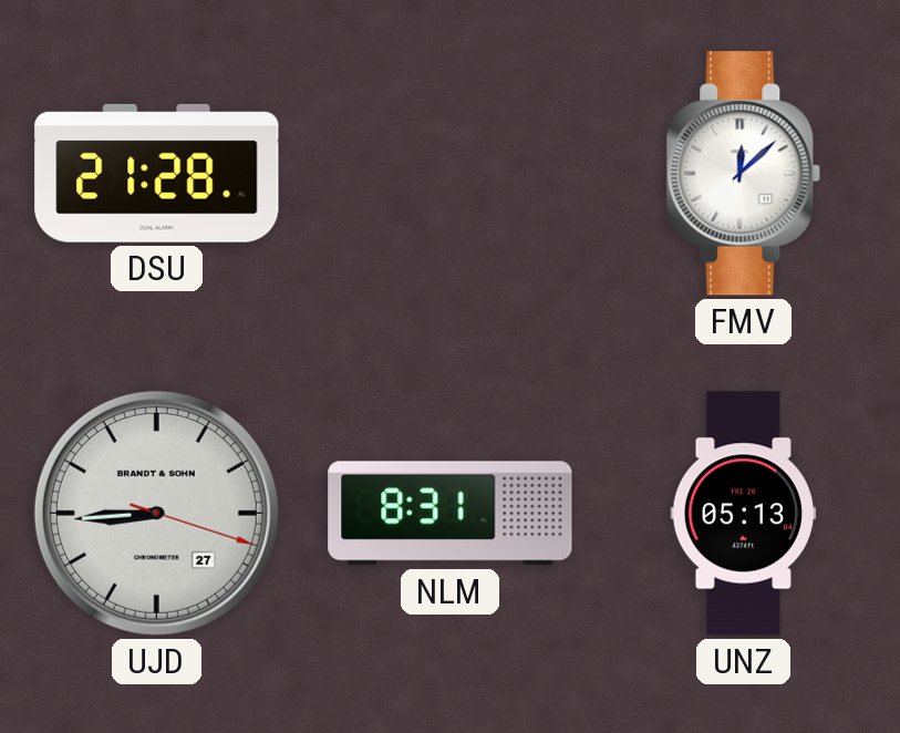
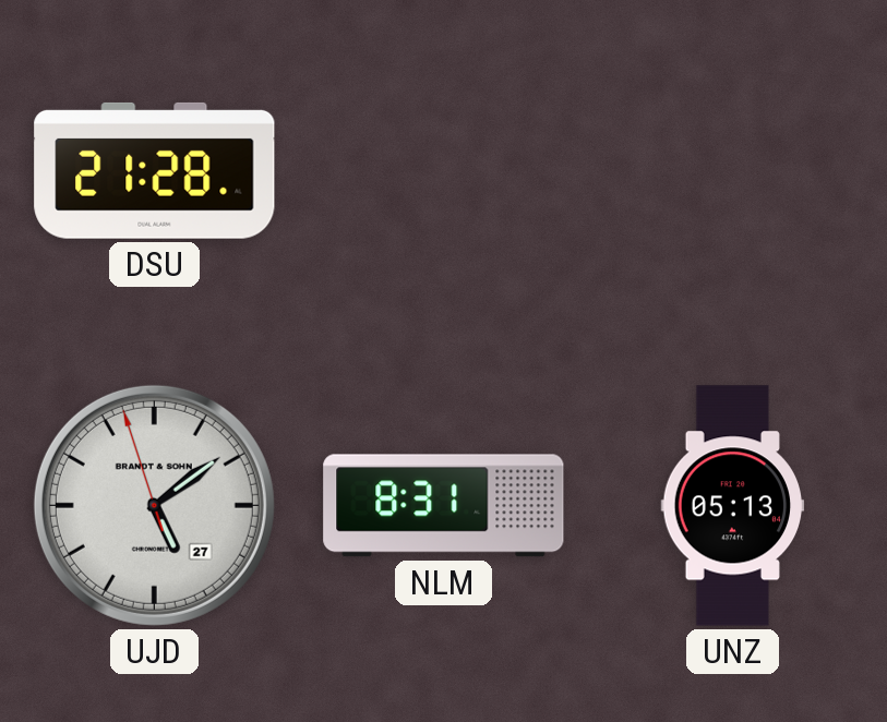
FMV: 12:08 -> none (744, 174)
UJD: 8:44 -> 5:08 (154, 505)
